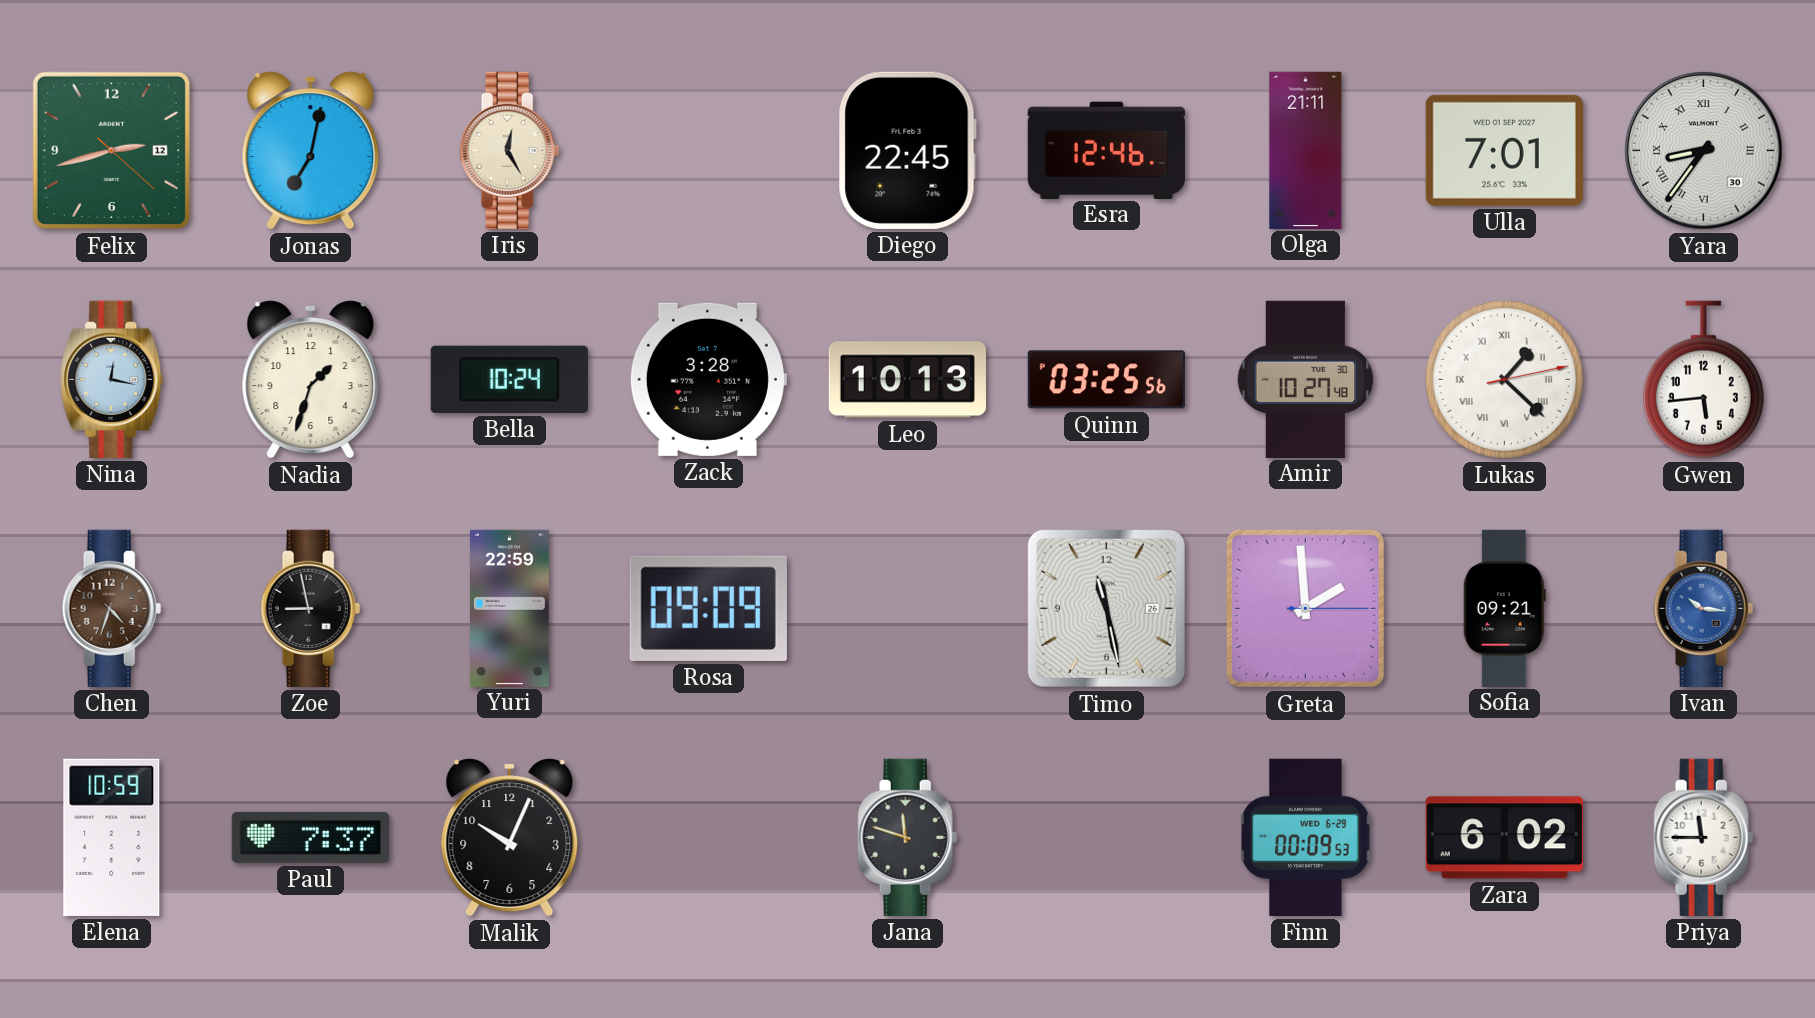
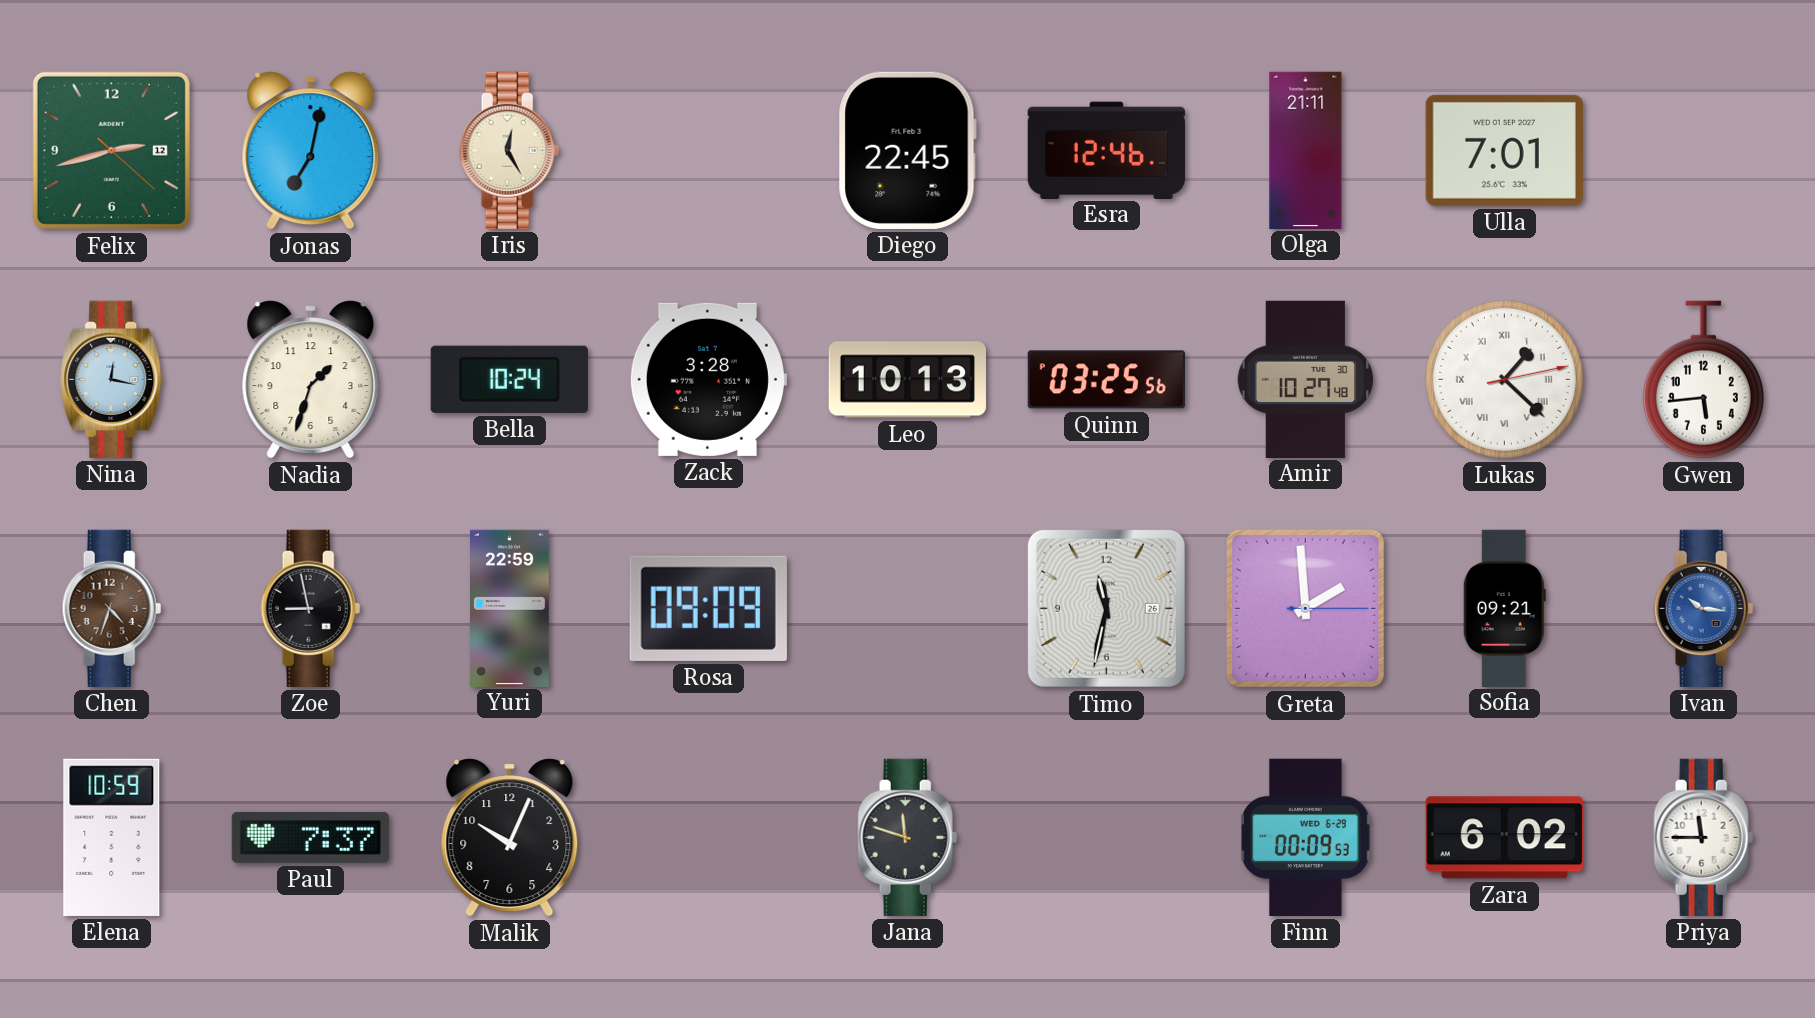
Yara: 8:36 -> none (1704, 151)
Timo: 11:28 -> 11:32 (1106, 608)
